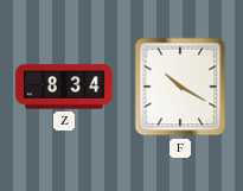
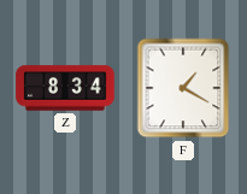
F: 10:20 -> 1:20 (183, 88)
